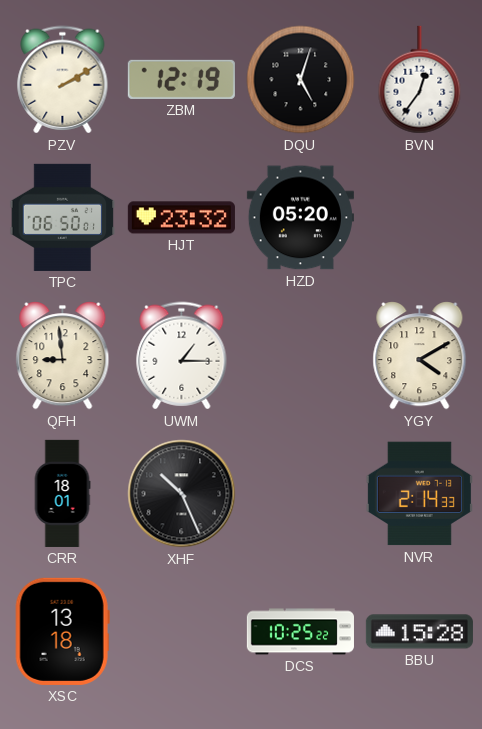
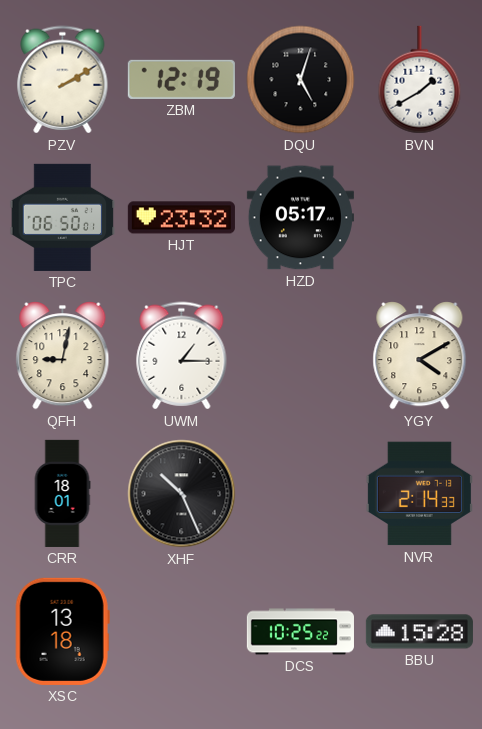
BVN: 12:36 -> 1:40 (420, 80)
HZD: 05:20 -> 05:17 (300, 218)
QFH: 8:59 -> 9:02 (63, 356)
